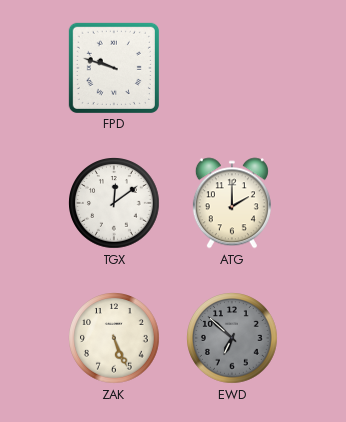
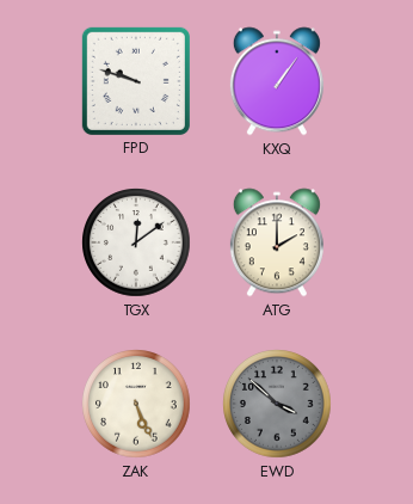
KXQ: none -> 1:06 (277, 81)
EWD: 6:52 -> 3:52 (277, 404)
